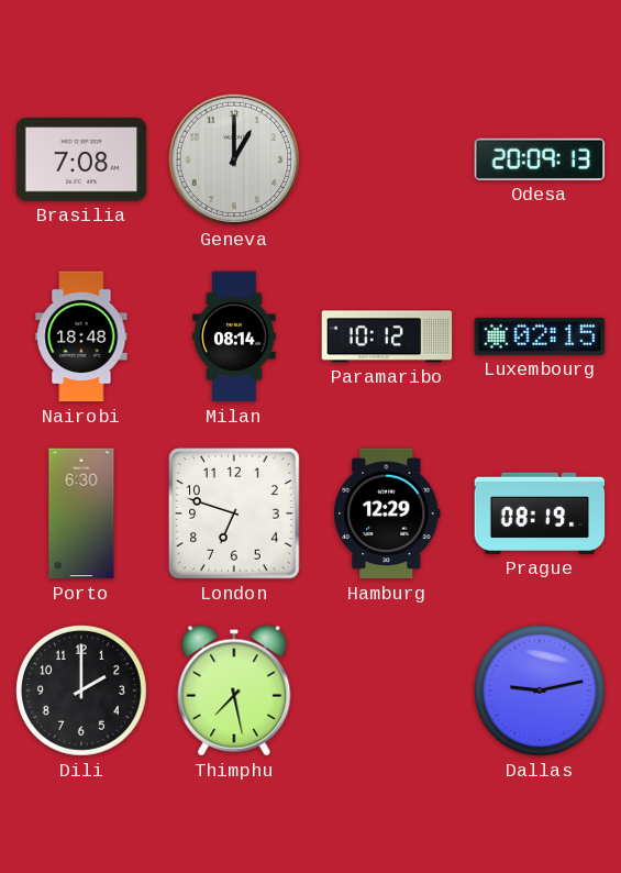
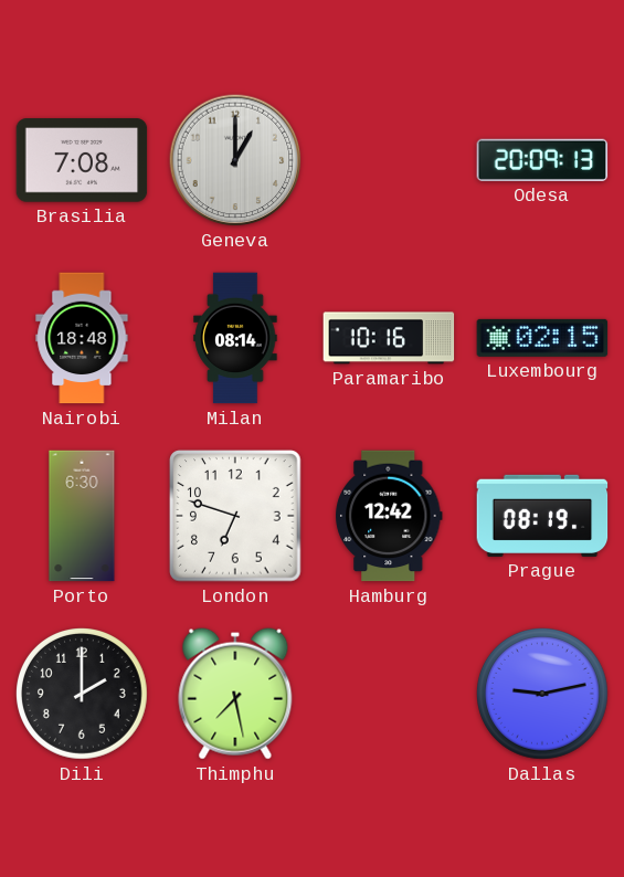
Paramaribo: 10:12 -> 10:16 (389, 338)
Hamburg: 12:29 -> 12:42 (389, 516)
